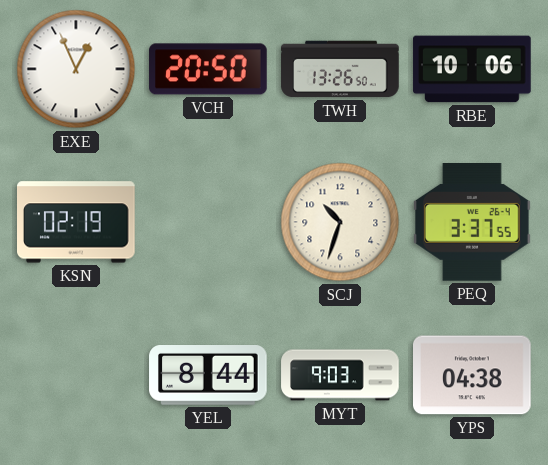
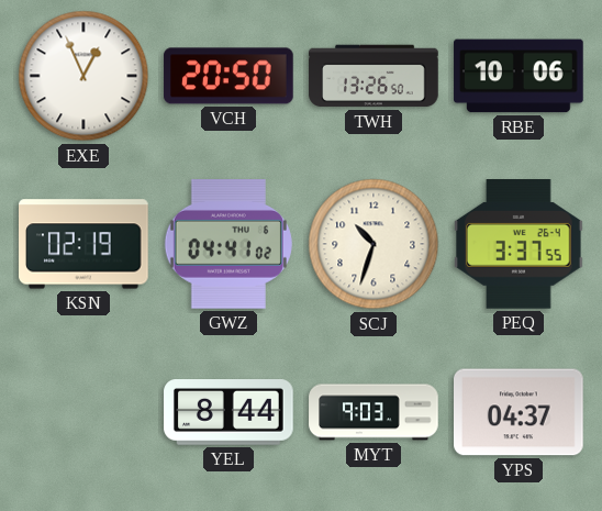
GWZ: none -> 04:41 (228, 245)
YPS: 04:38 -> 04:37 (520, 412)
